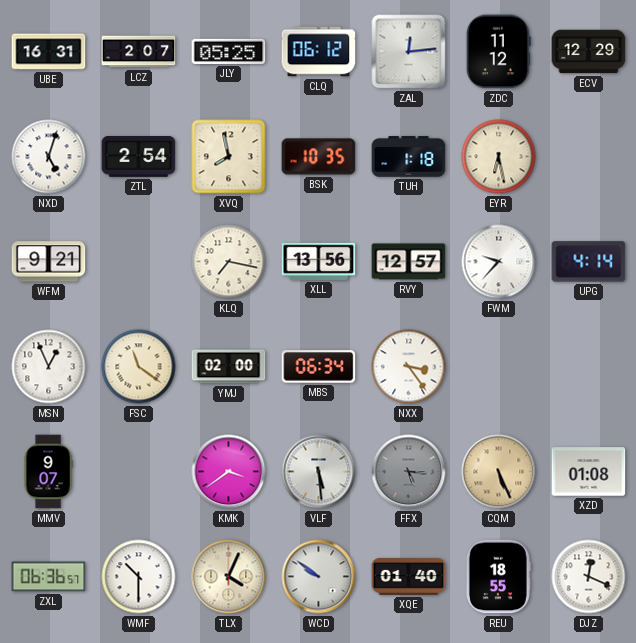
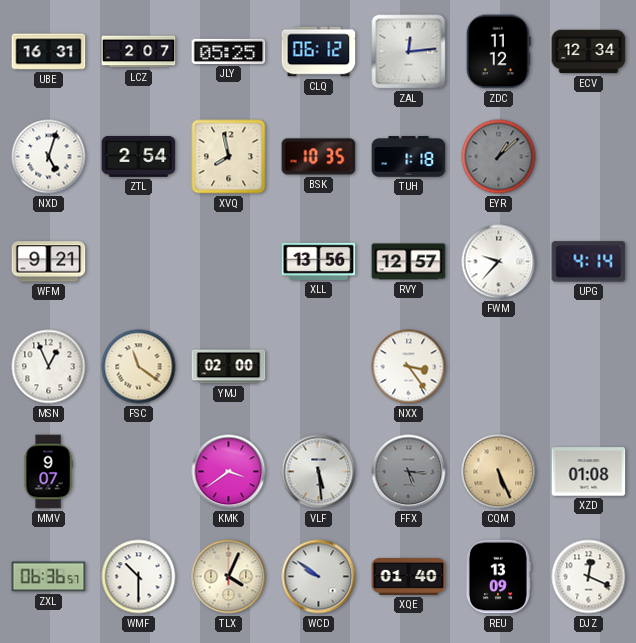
ECV: 12:29 -> 12:34 (589, 52)
EYR: 6:28 -> 1:08 (499, 157)
EYR dial: cream -> grey (499, 157)
KLQ: 7:17 -> none (229, 262)
MBS: 06:34 -> none (319, 367)
REU: 18:55 -> 13:09 (498, 577)
